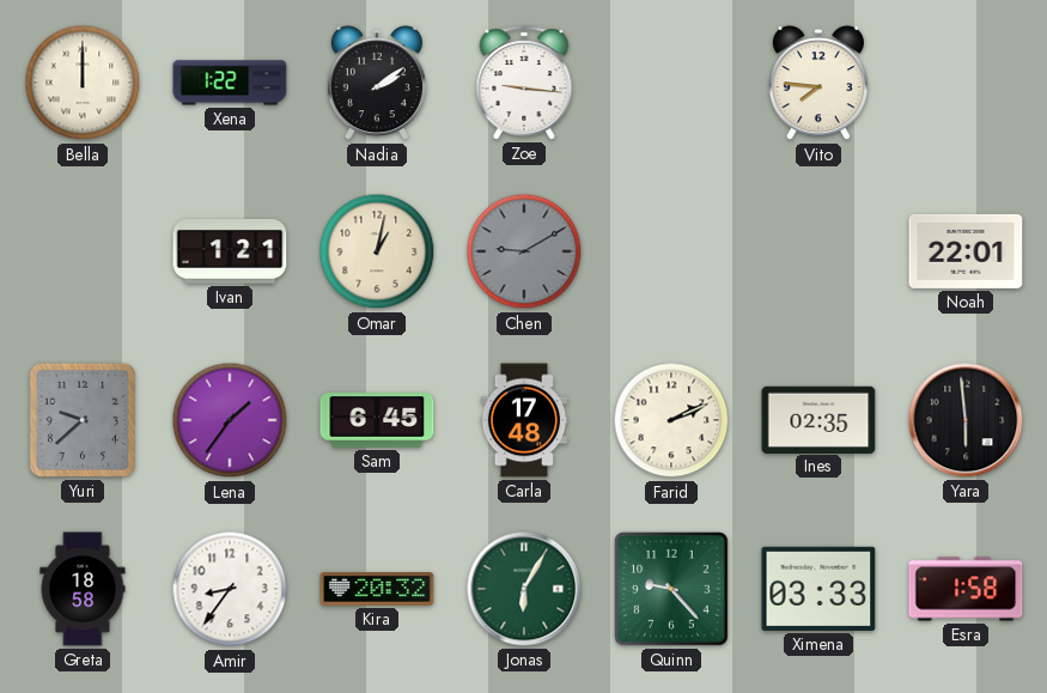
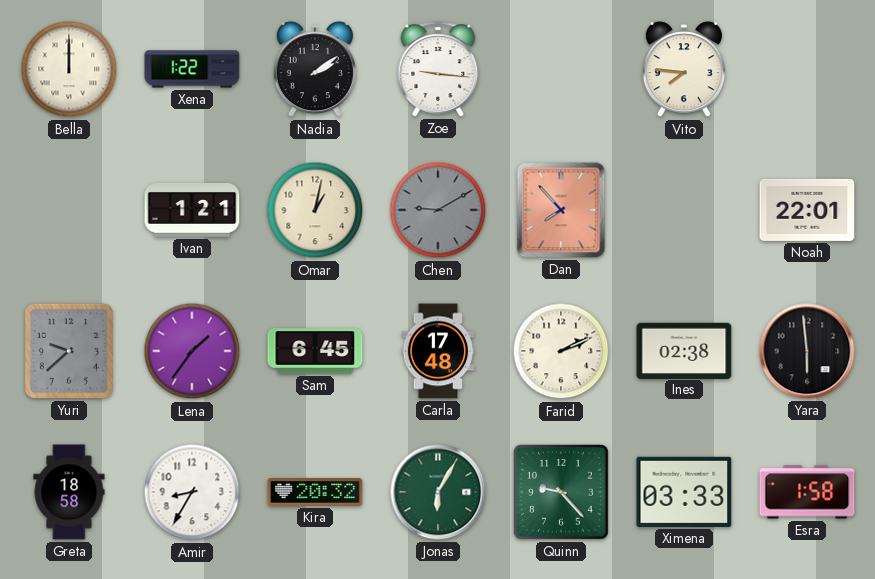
Dan: none -> 7:53 (561, 210)
Ines: 02:35 -> 02:38 (684, 350)
Amir: 8:36 -> 8:35 (192, 492)
